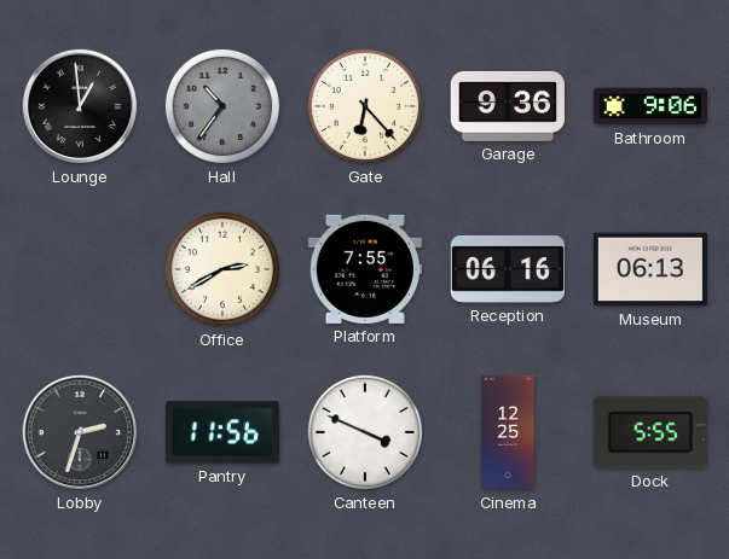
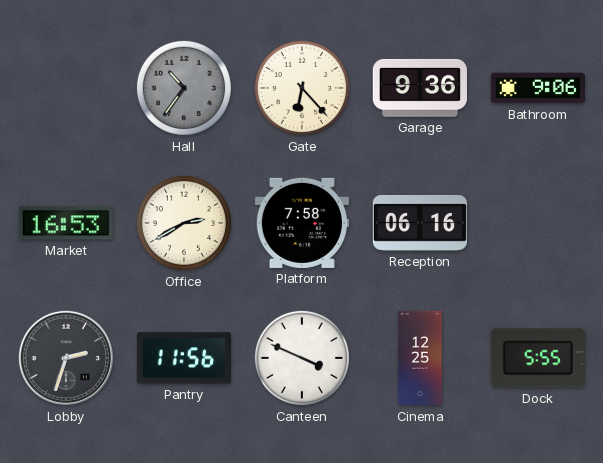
Lounge: 12:59 -> none (80, 106)
Market: none -> 16:53 (66, 223)
Platform: 7:55 -> 7:58 (302, 223)
Museum: 06:13 -> none (649, 269)
